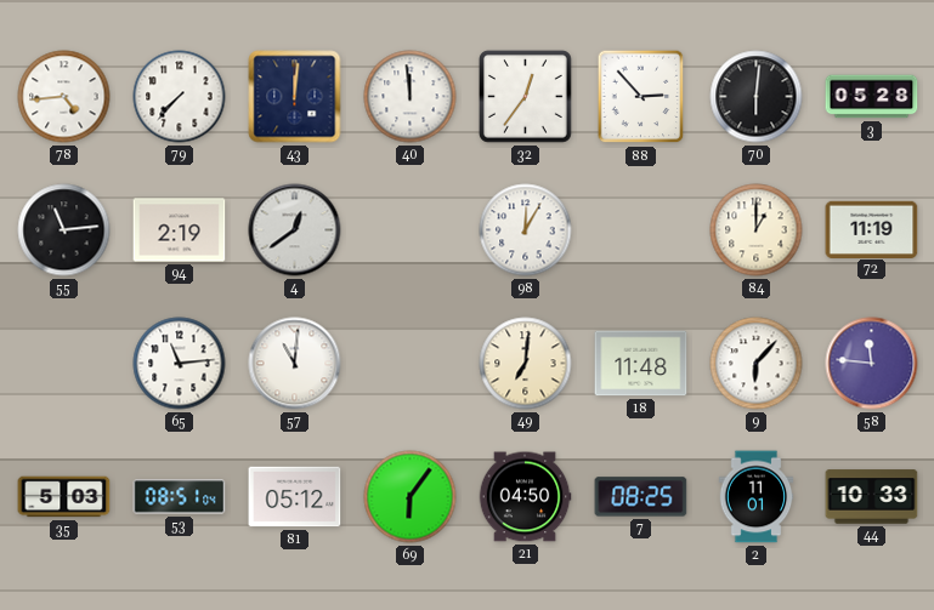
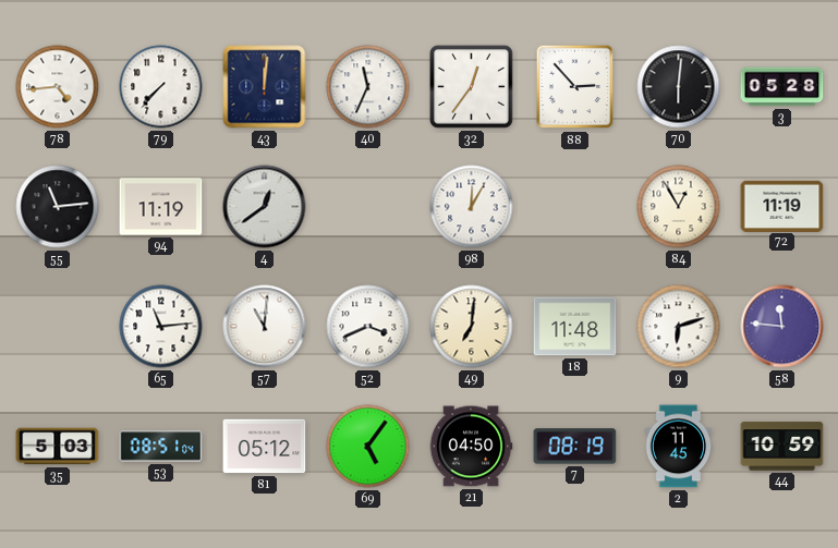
40: 11:59 -> 11:34 (368, 87)
94: 2:19 -> 11:19 (161, 207)
84: 1:00 -> 12:55 (679, 207)
52: none -> 3:41 (368, 327)
9: 6:07 -> 6:12 (679, 327)
69: 6:06 -> 5:06 (368, 447)
7: 08:25 -> 08:19 (575, 447)
2: 11:01 -> 11:45 (679, 447)
44: 10:33 -> 10:59 (782, 447)
